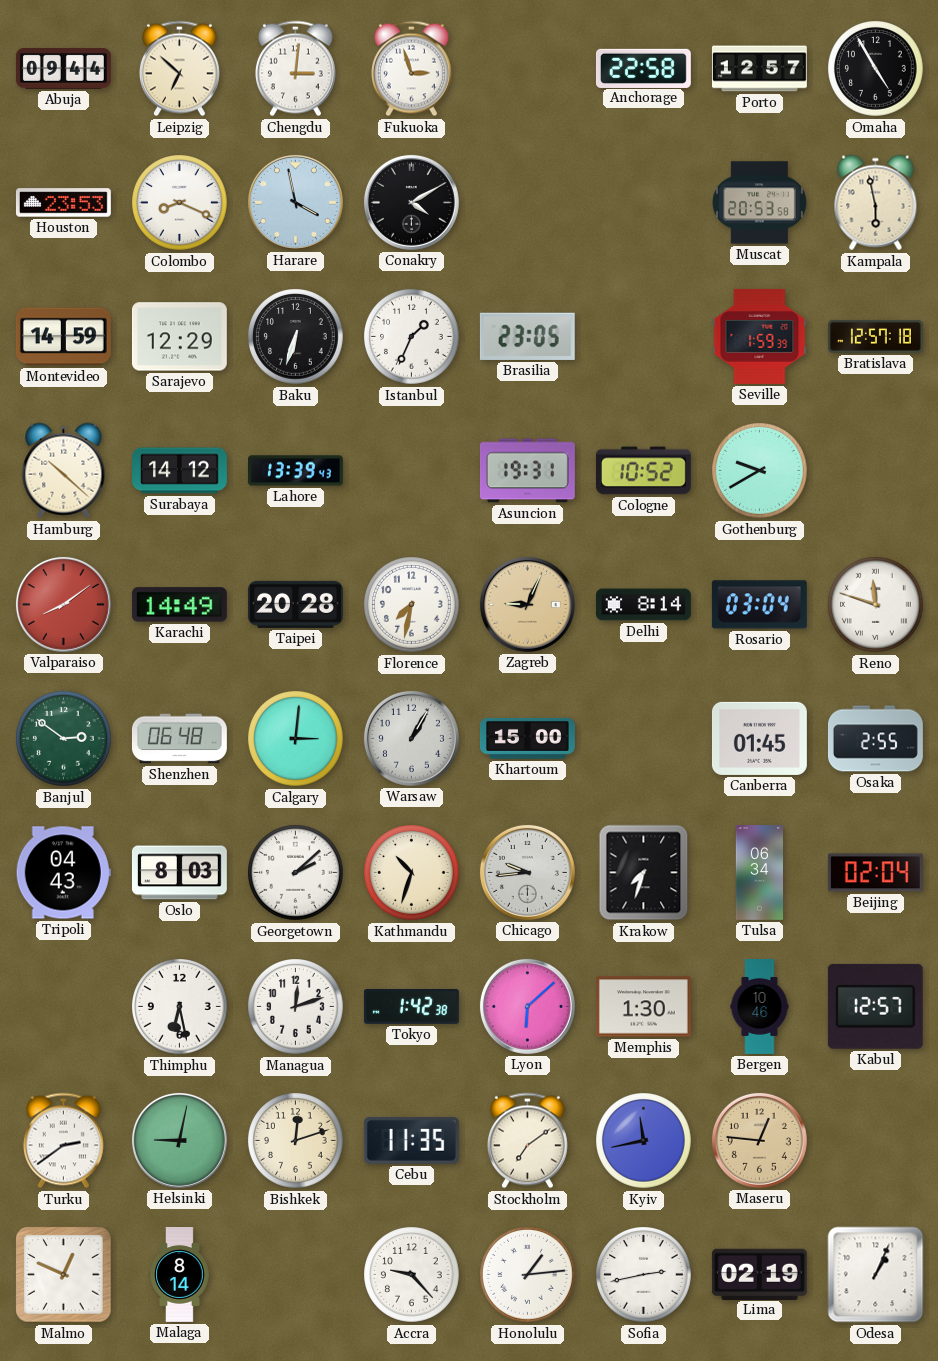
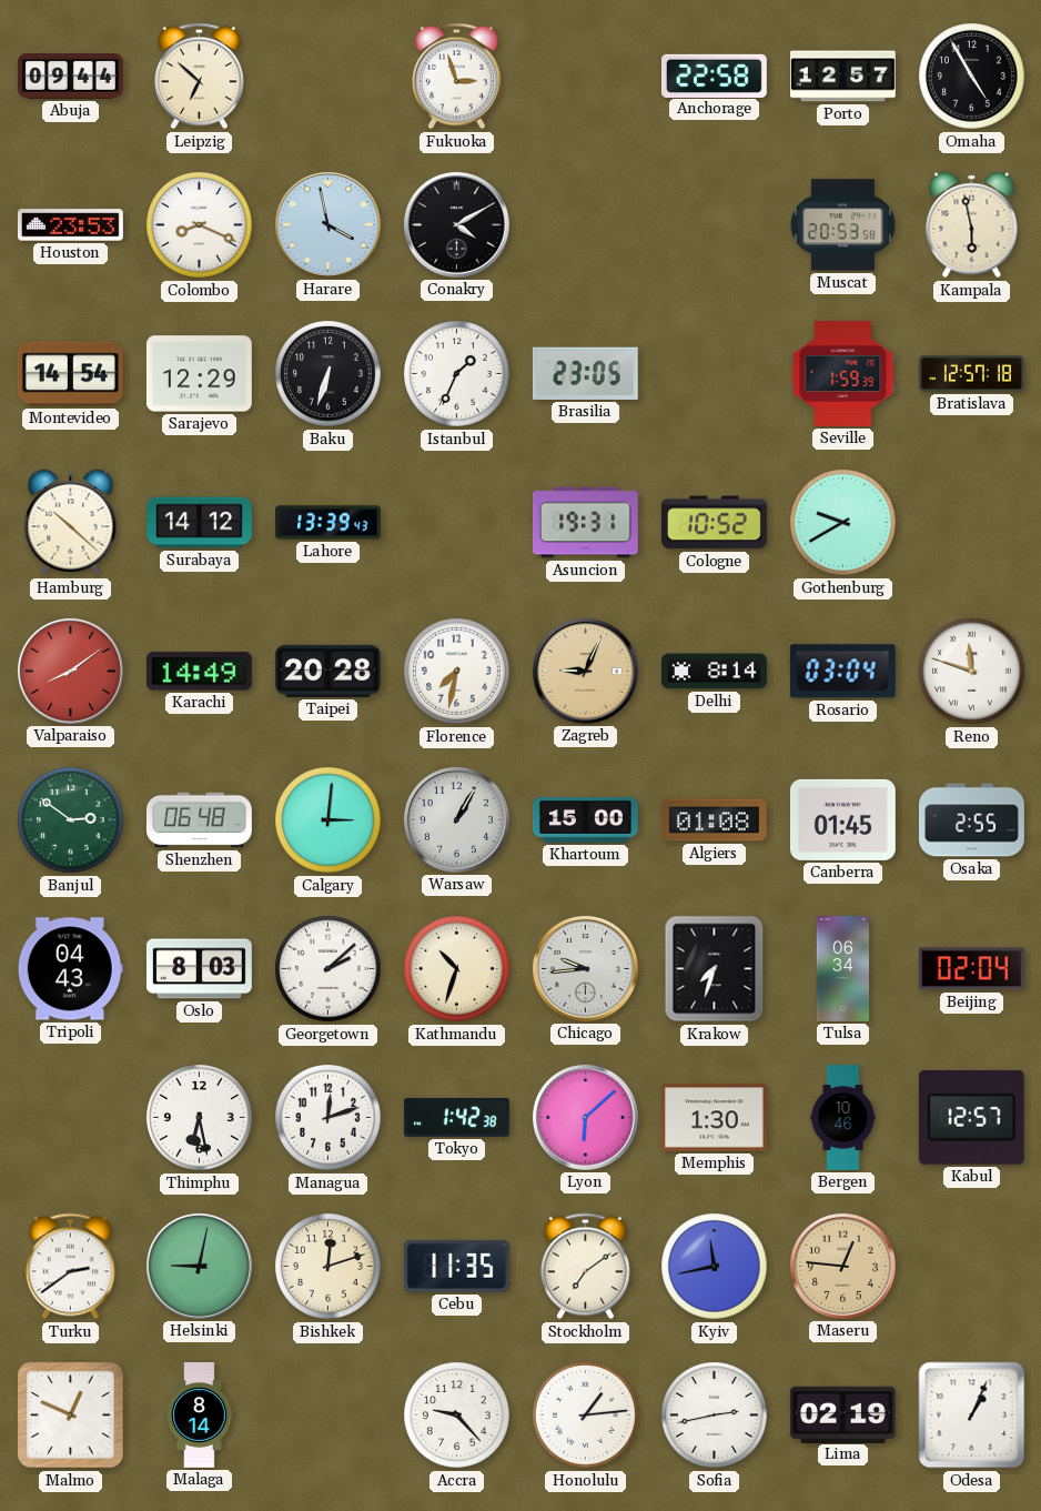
Chengdu: 3:01 -> none (295, 69)
Montevideo: 14:59 -> 14:54 (70, 374)
Algiers: none -> 01:08 (714, 820)
